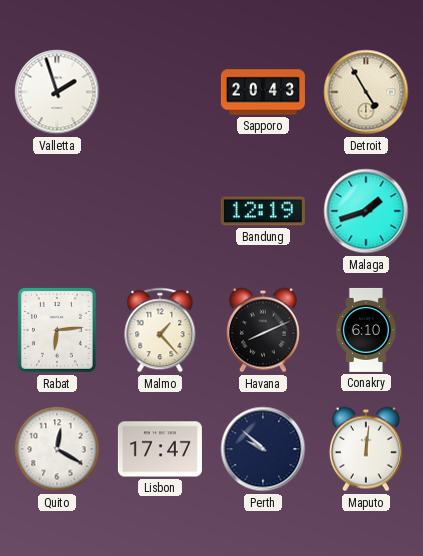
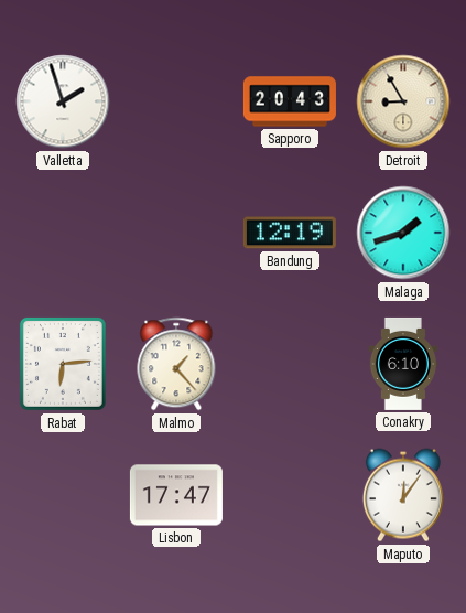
Detroit: 4:55 -> 8:55 (403, 101)
Havana: 8:11 -> none (263, 330)
Quito: 12:20 -> none (57, 449)
Perth: 9:52 -> none (263, 449)
Maputo: 12:01 -> 12:06 (403, 495)
